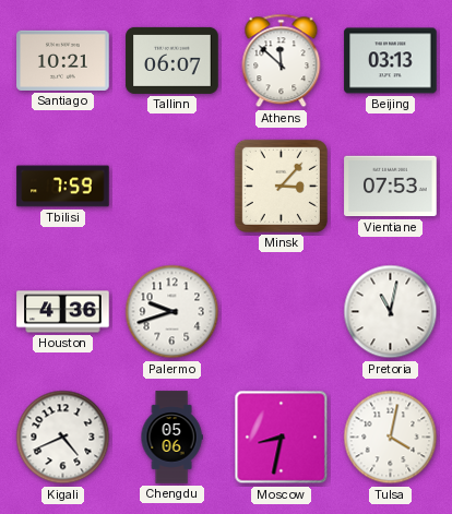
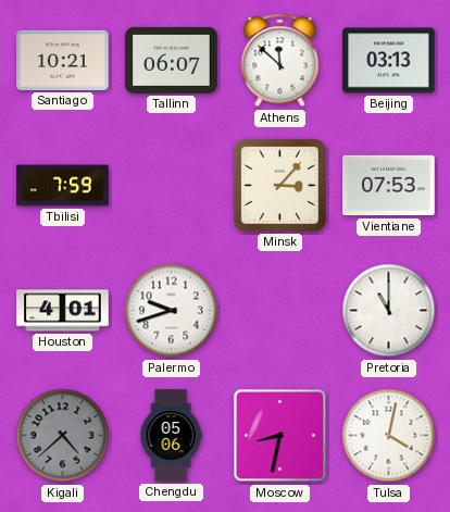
Houston: 4:36 -> 4:01 (63, 311)
Pretoria: 11:02 -> 11:00 (389, 311)
Kigali: 4:41 -> 4:38 (63, 436)
Kigali dial: white -> grey (63, 436)
